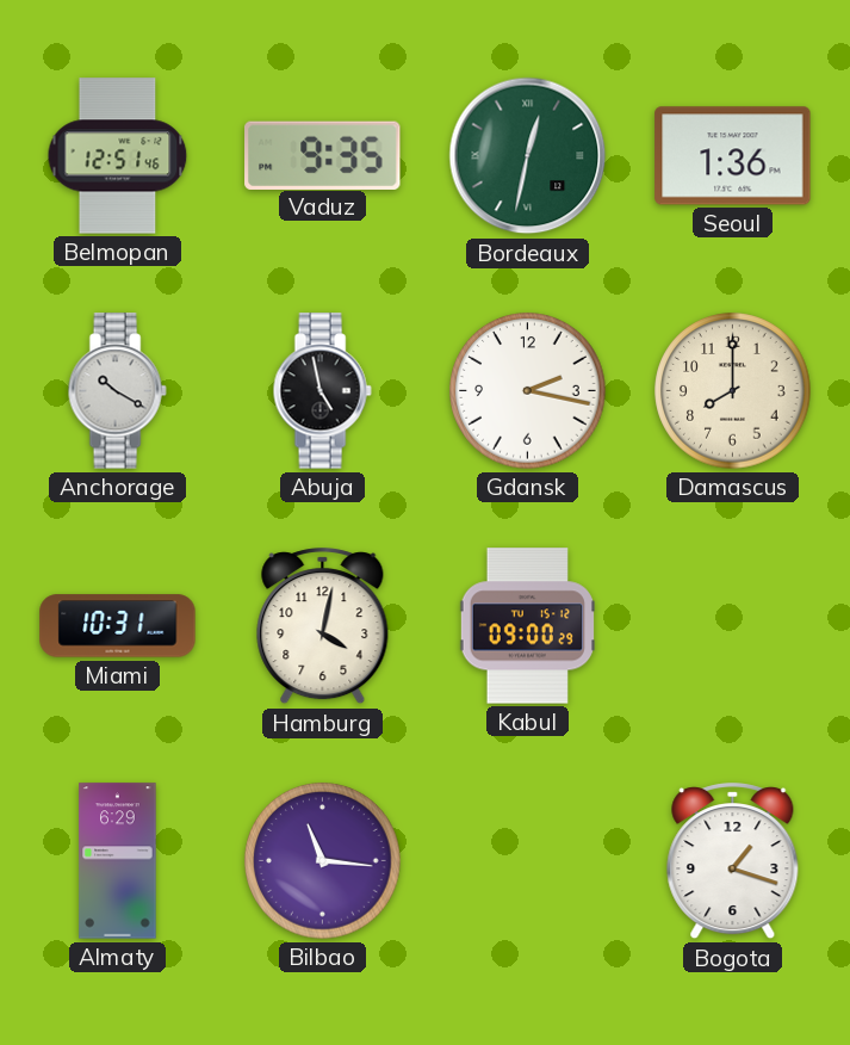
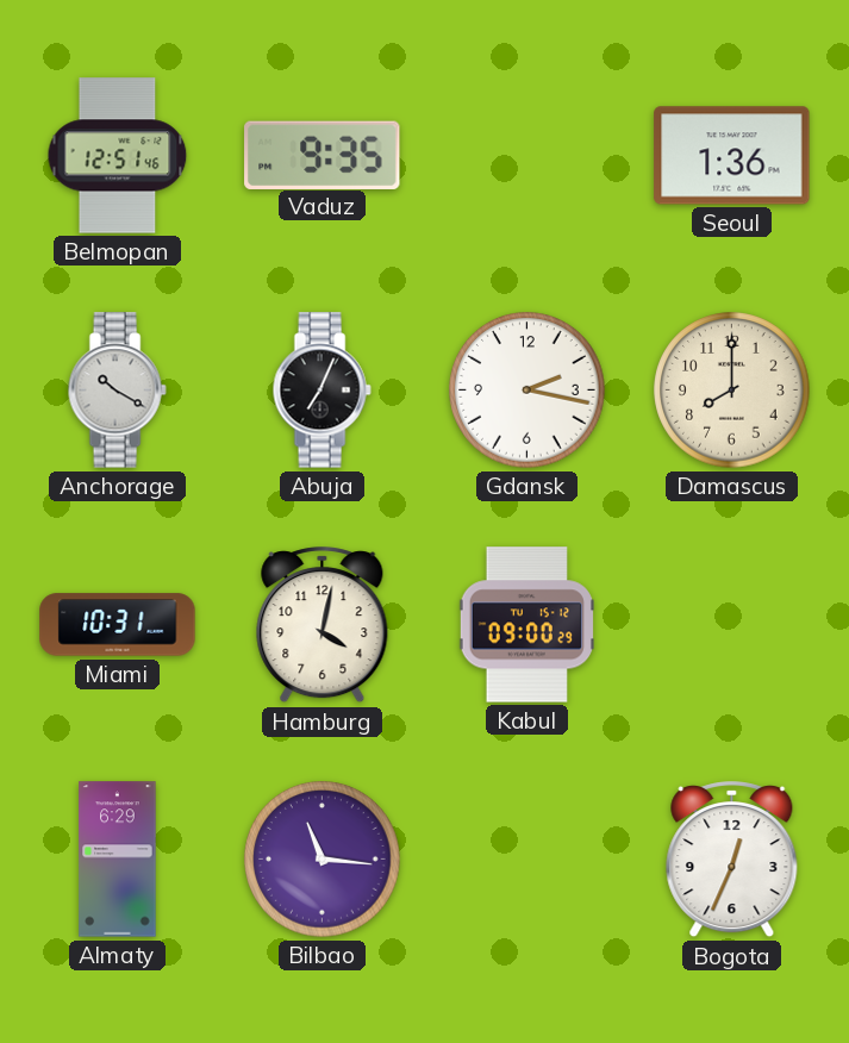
Bordeaux: 12:32 -> none (528, 156)
Abuja: 4:58 -> 7:04 (322, 391)
Bogota: 1:18 -> 12:34 (732, 860)
